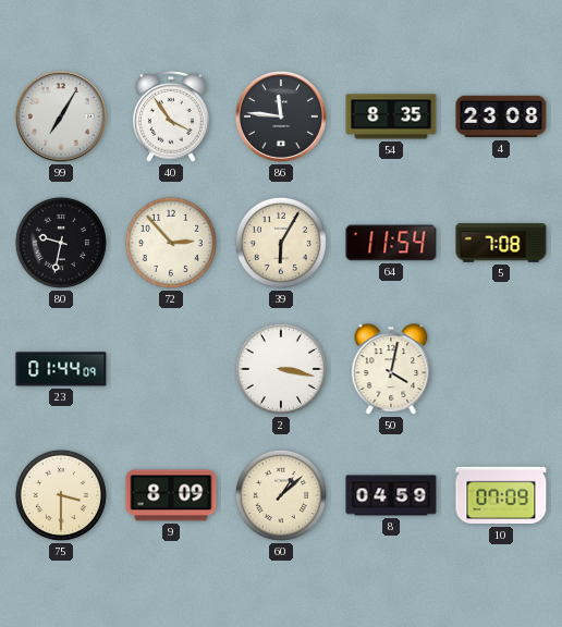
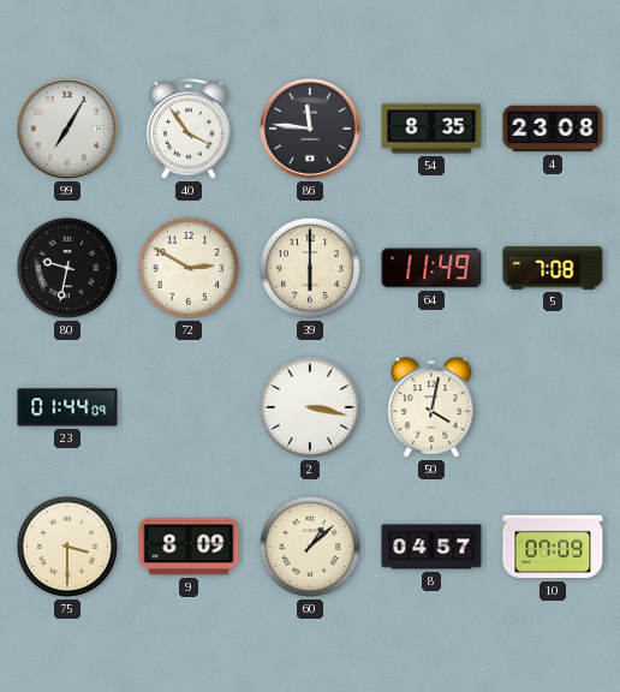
72: 2:53 -> 2:50 (189, 268)
39: 6:05 -> 6:00 (310, 268)
64: 11:54 -> 11:49 (431, 268)
8: 04:59 -> 04:57 (431, 547)
